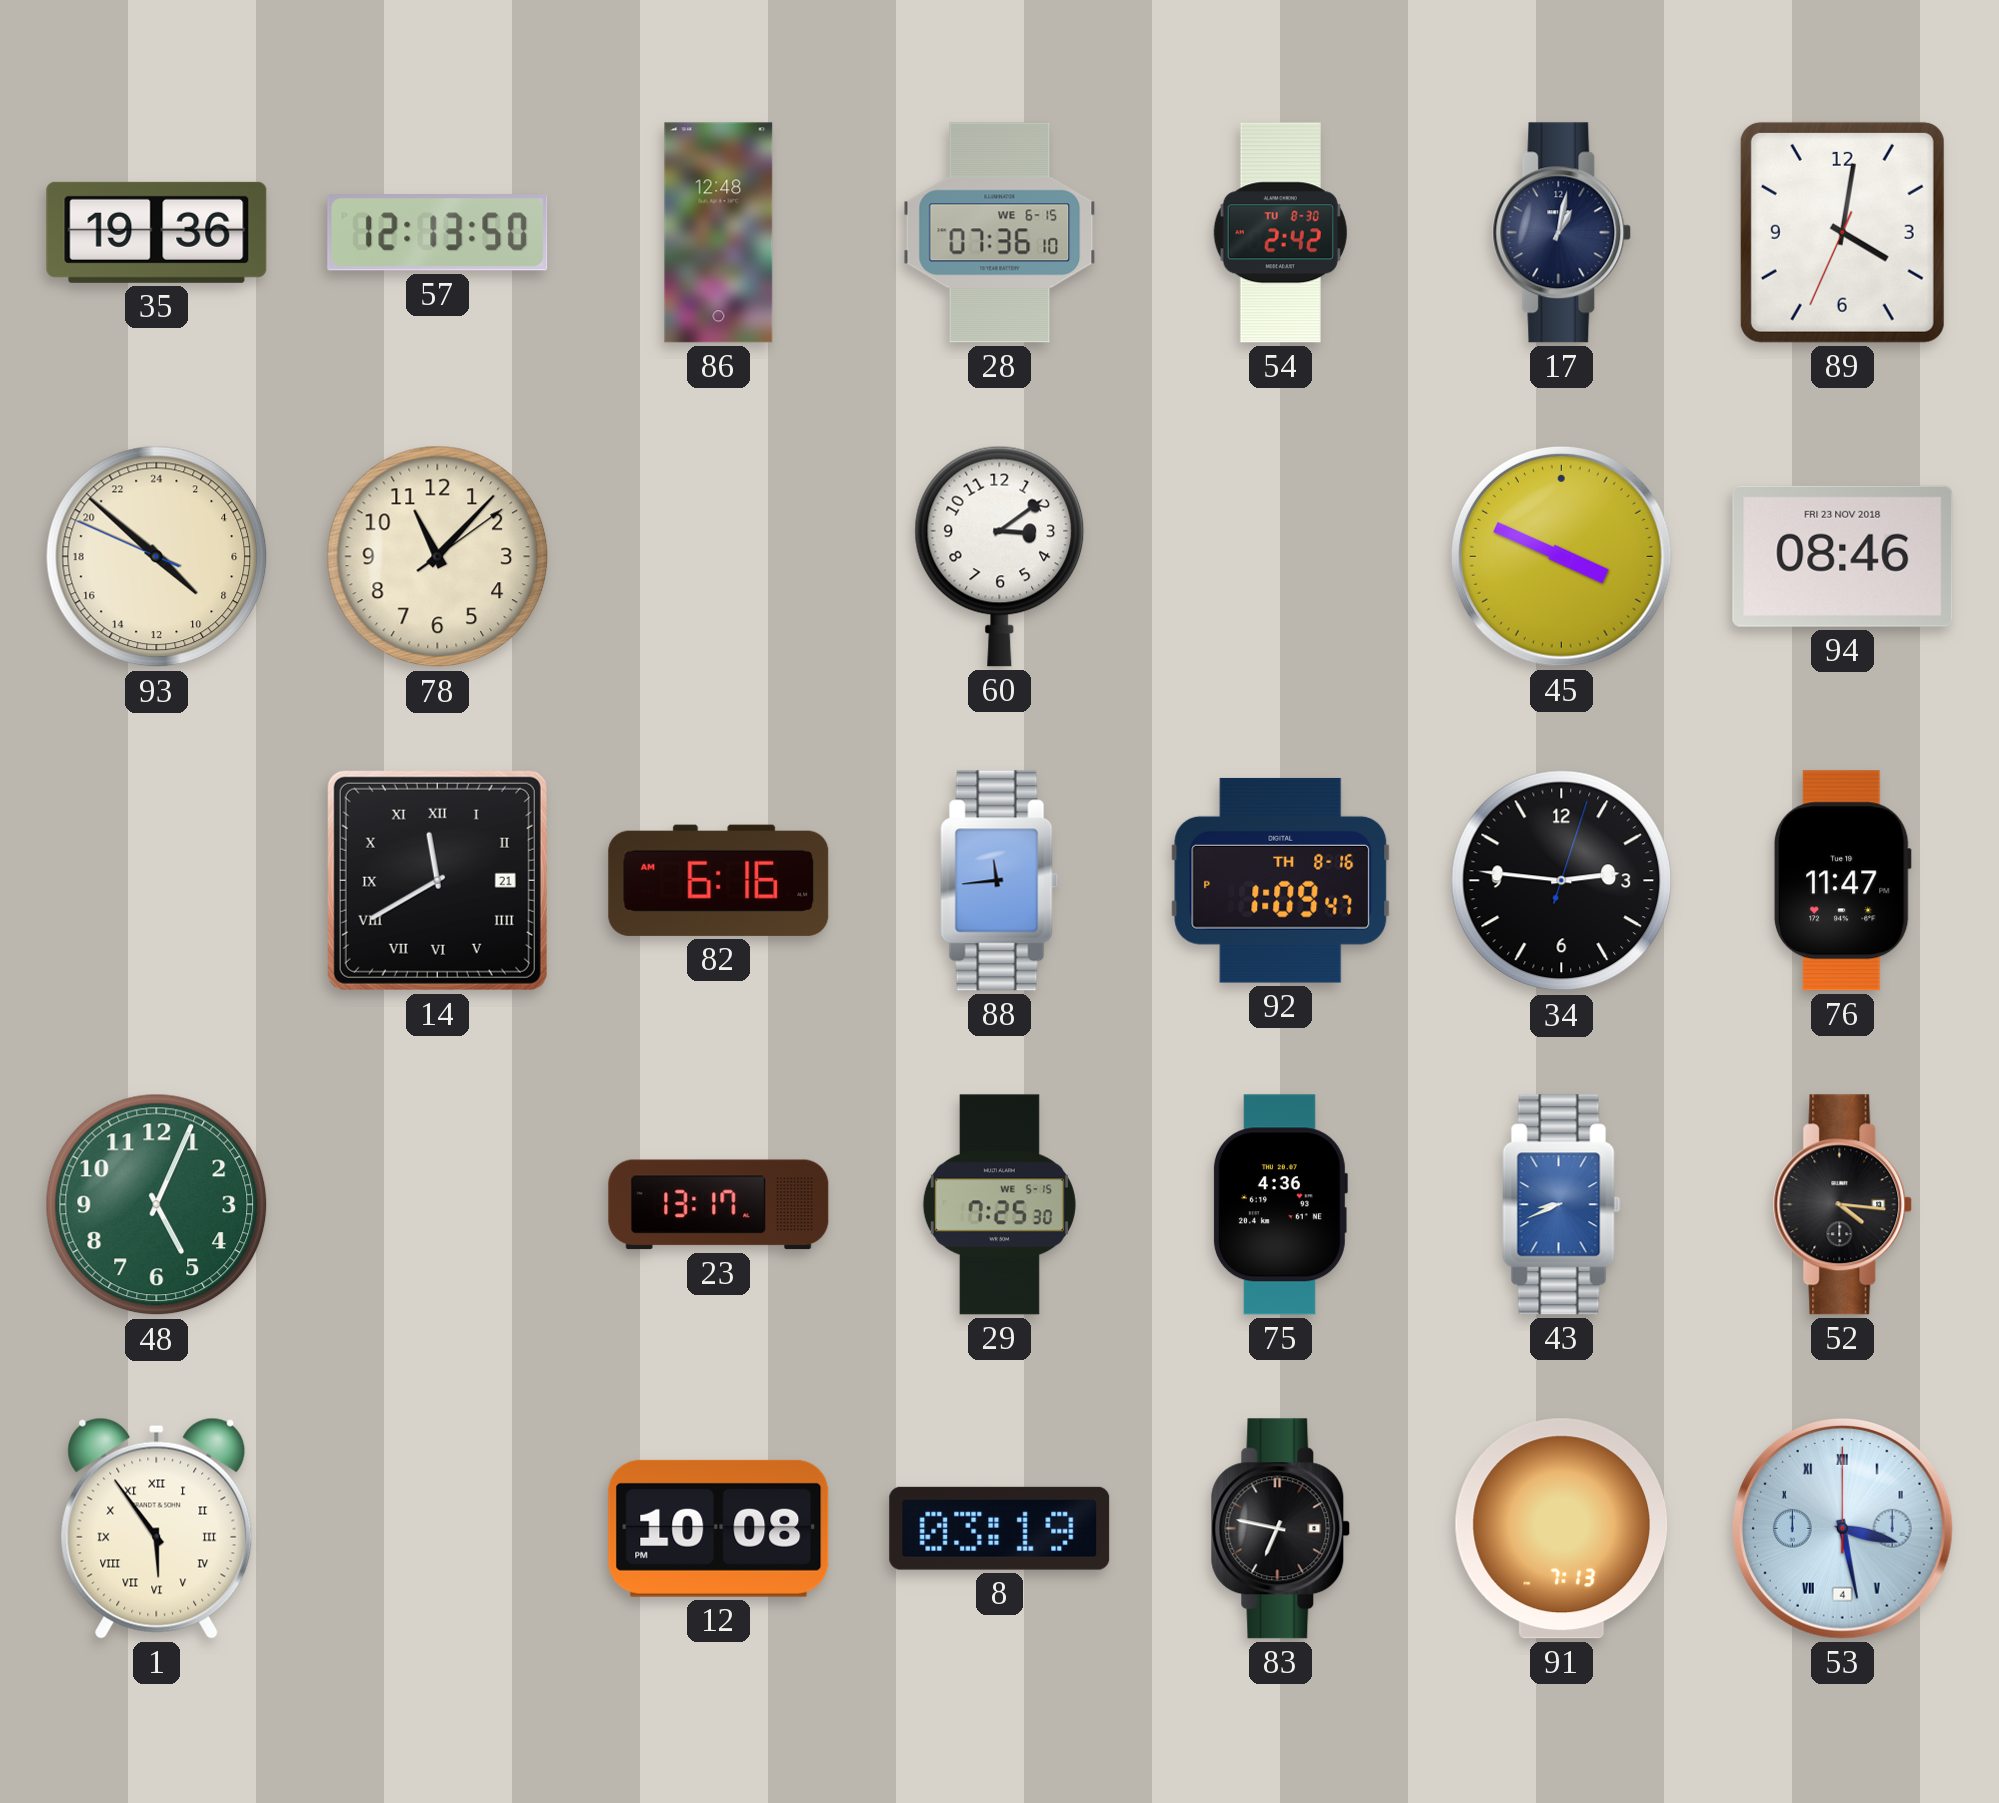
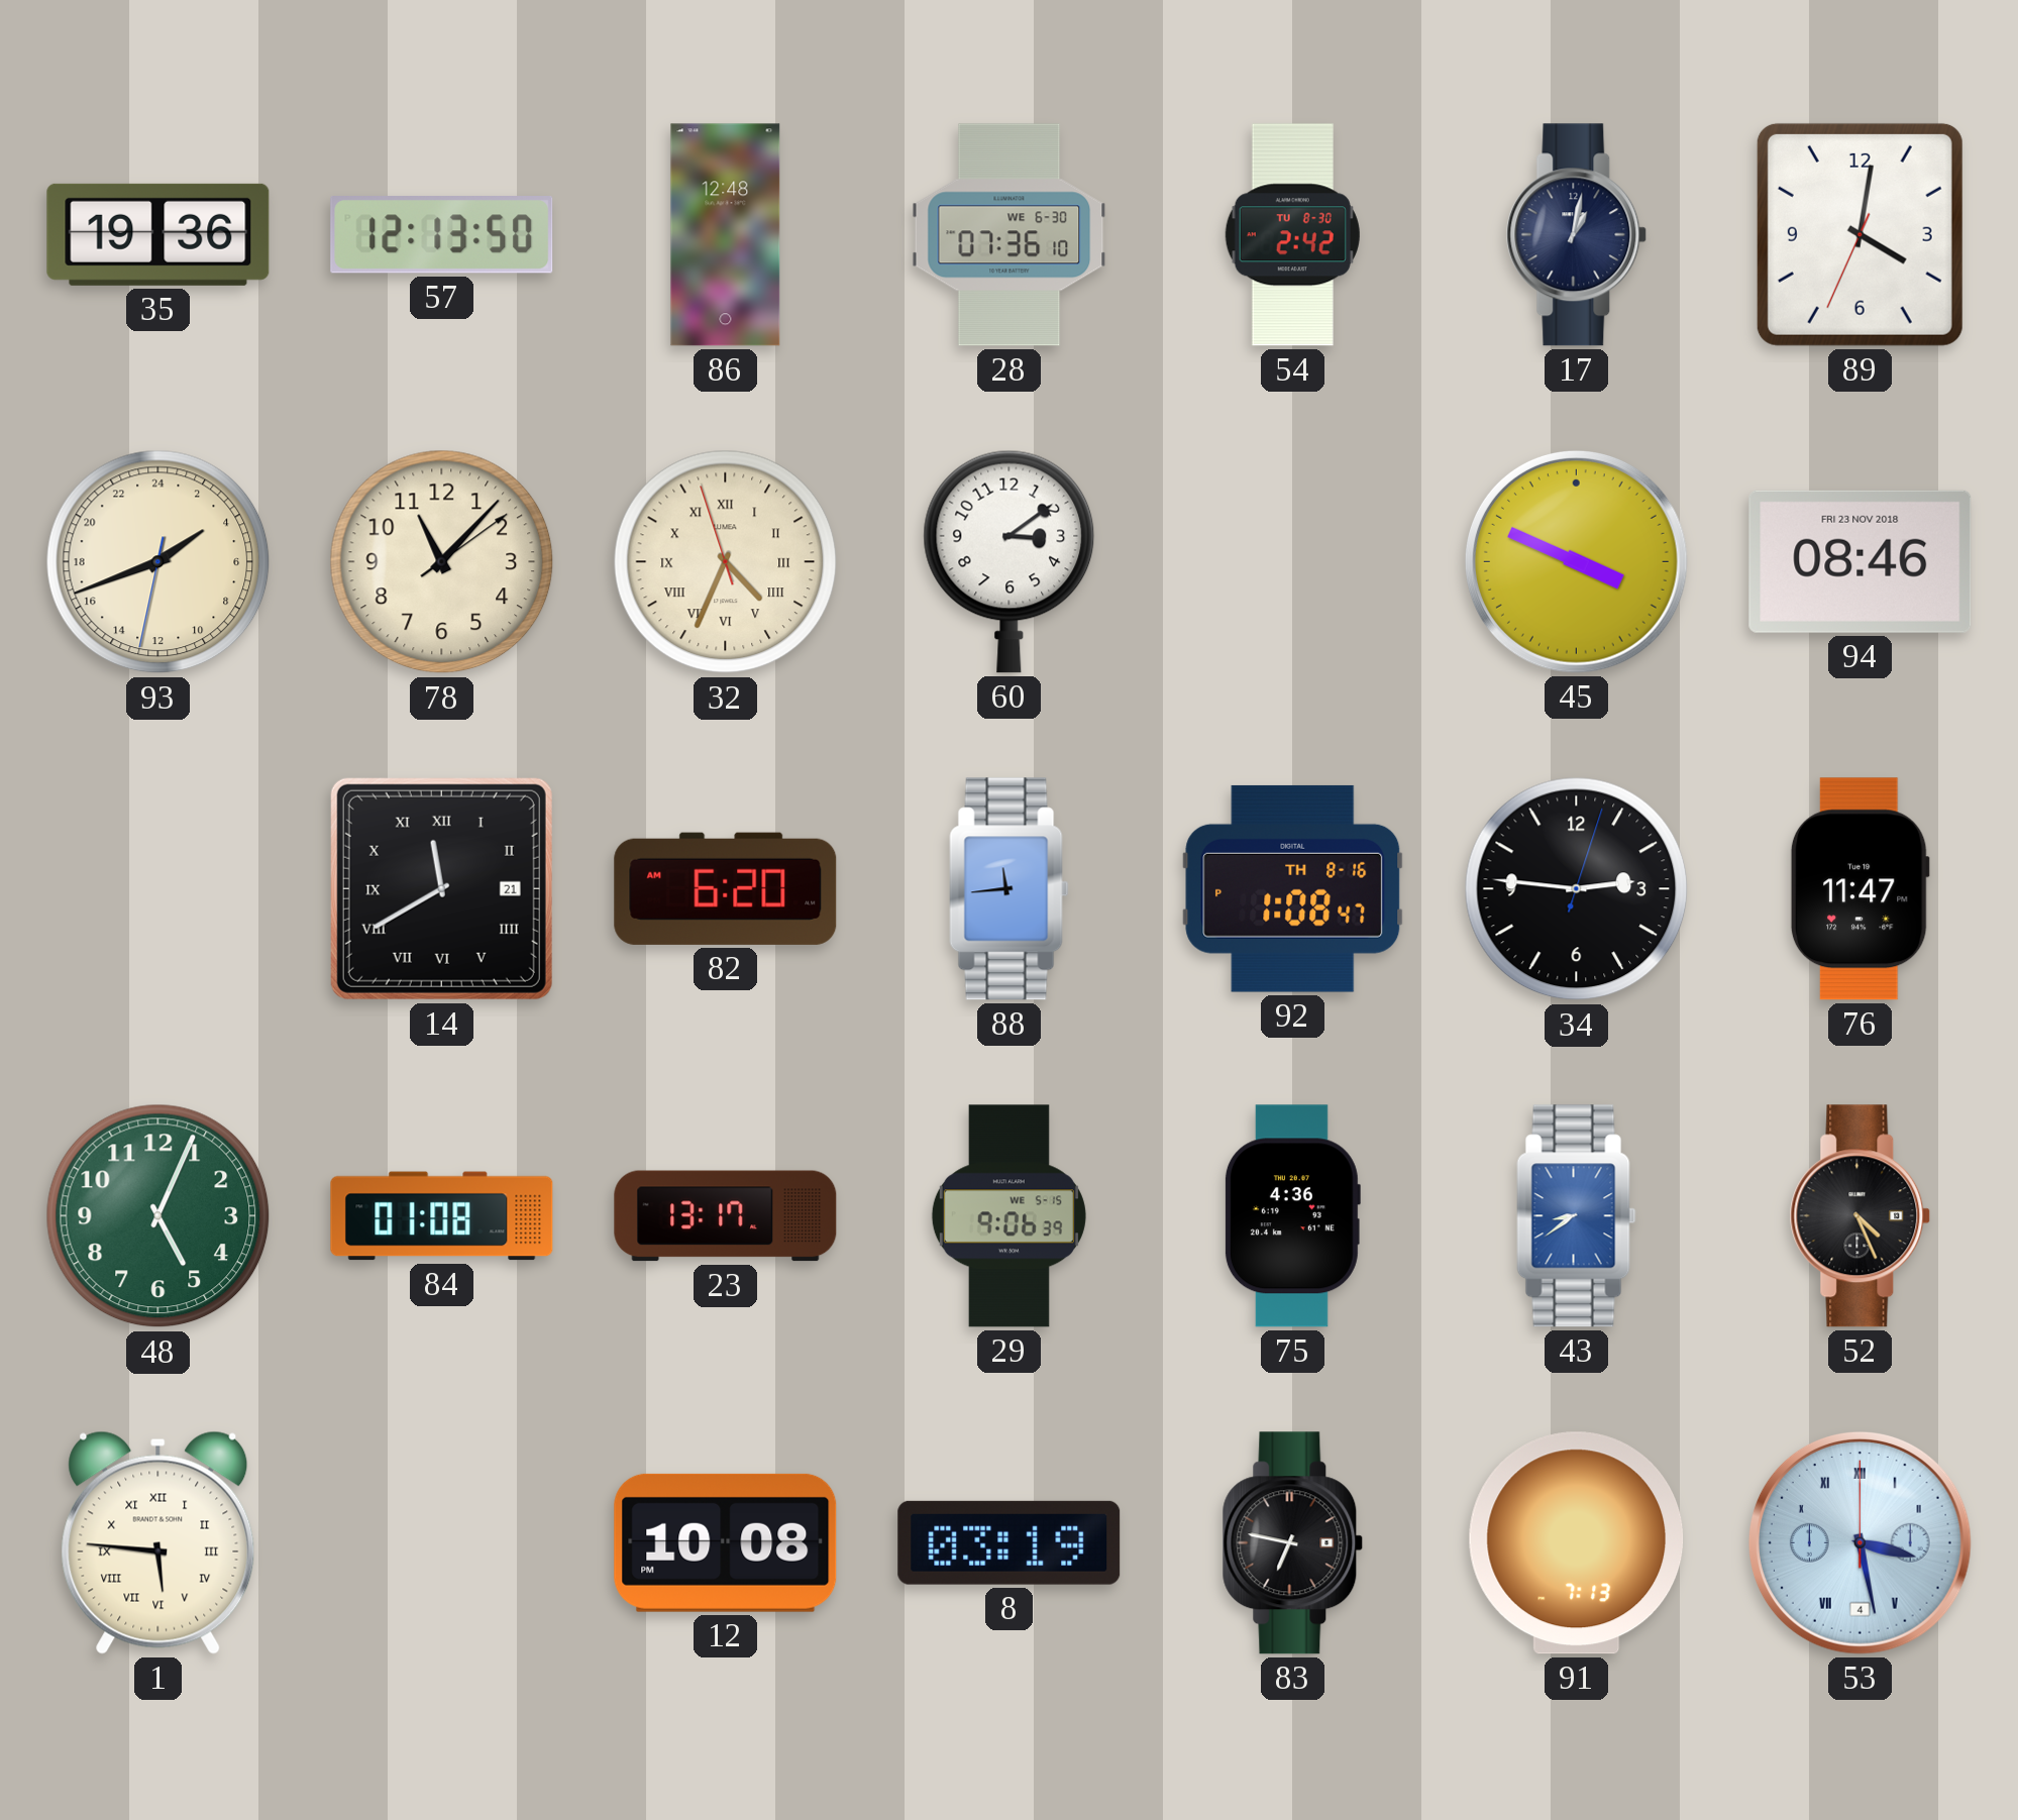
28 date: WE 6-15 -> WE 6-30 (1010, 235)
93: 8:51 -> 3:41 (158, 562)
32: none -> 4:33 (726, 562)
82: 6:16 -> 6:20 (726, 888)
92: 1:09 -> 1:08 (1293, 888)
84: none -> 01:08 (442, 1216)
29: 7:25 -> 9:06 (1008, 1216)
43: 8:41 -> 8:39 (1577, 1216)
52: 4:16 -> 4:26 (1861, 1216)
1: 5:54 -> 5:46 (158, 1542)
